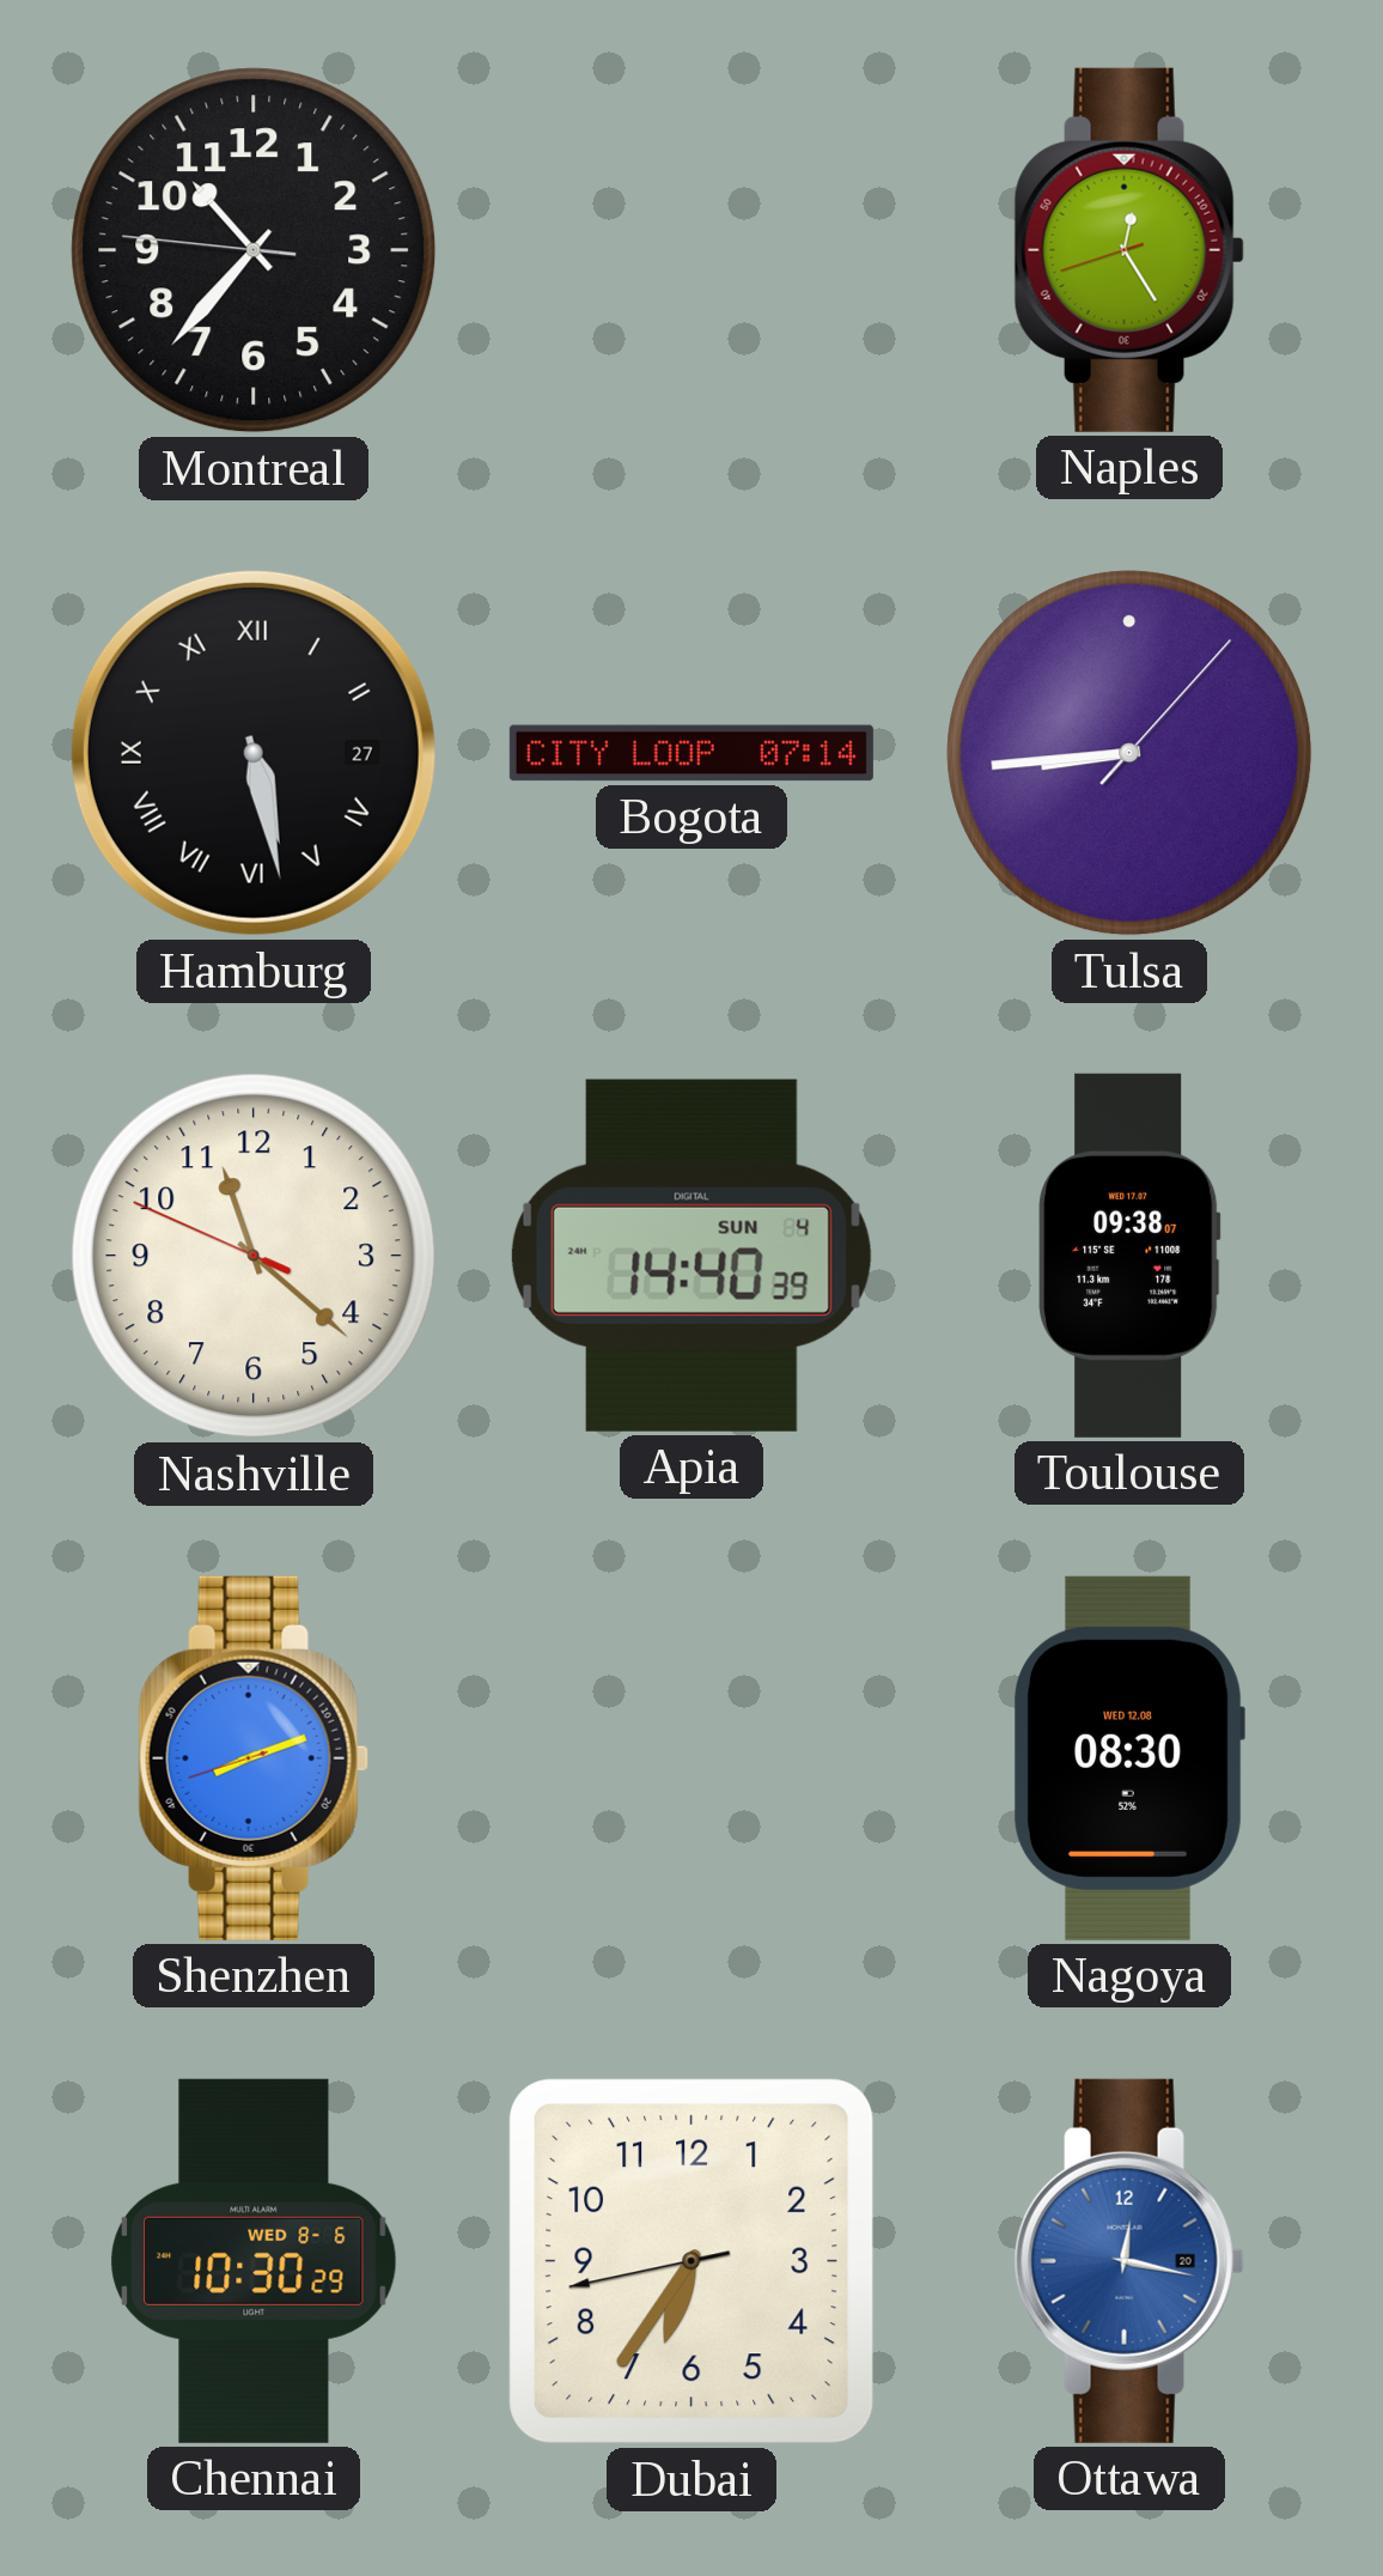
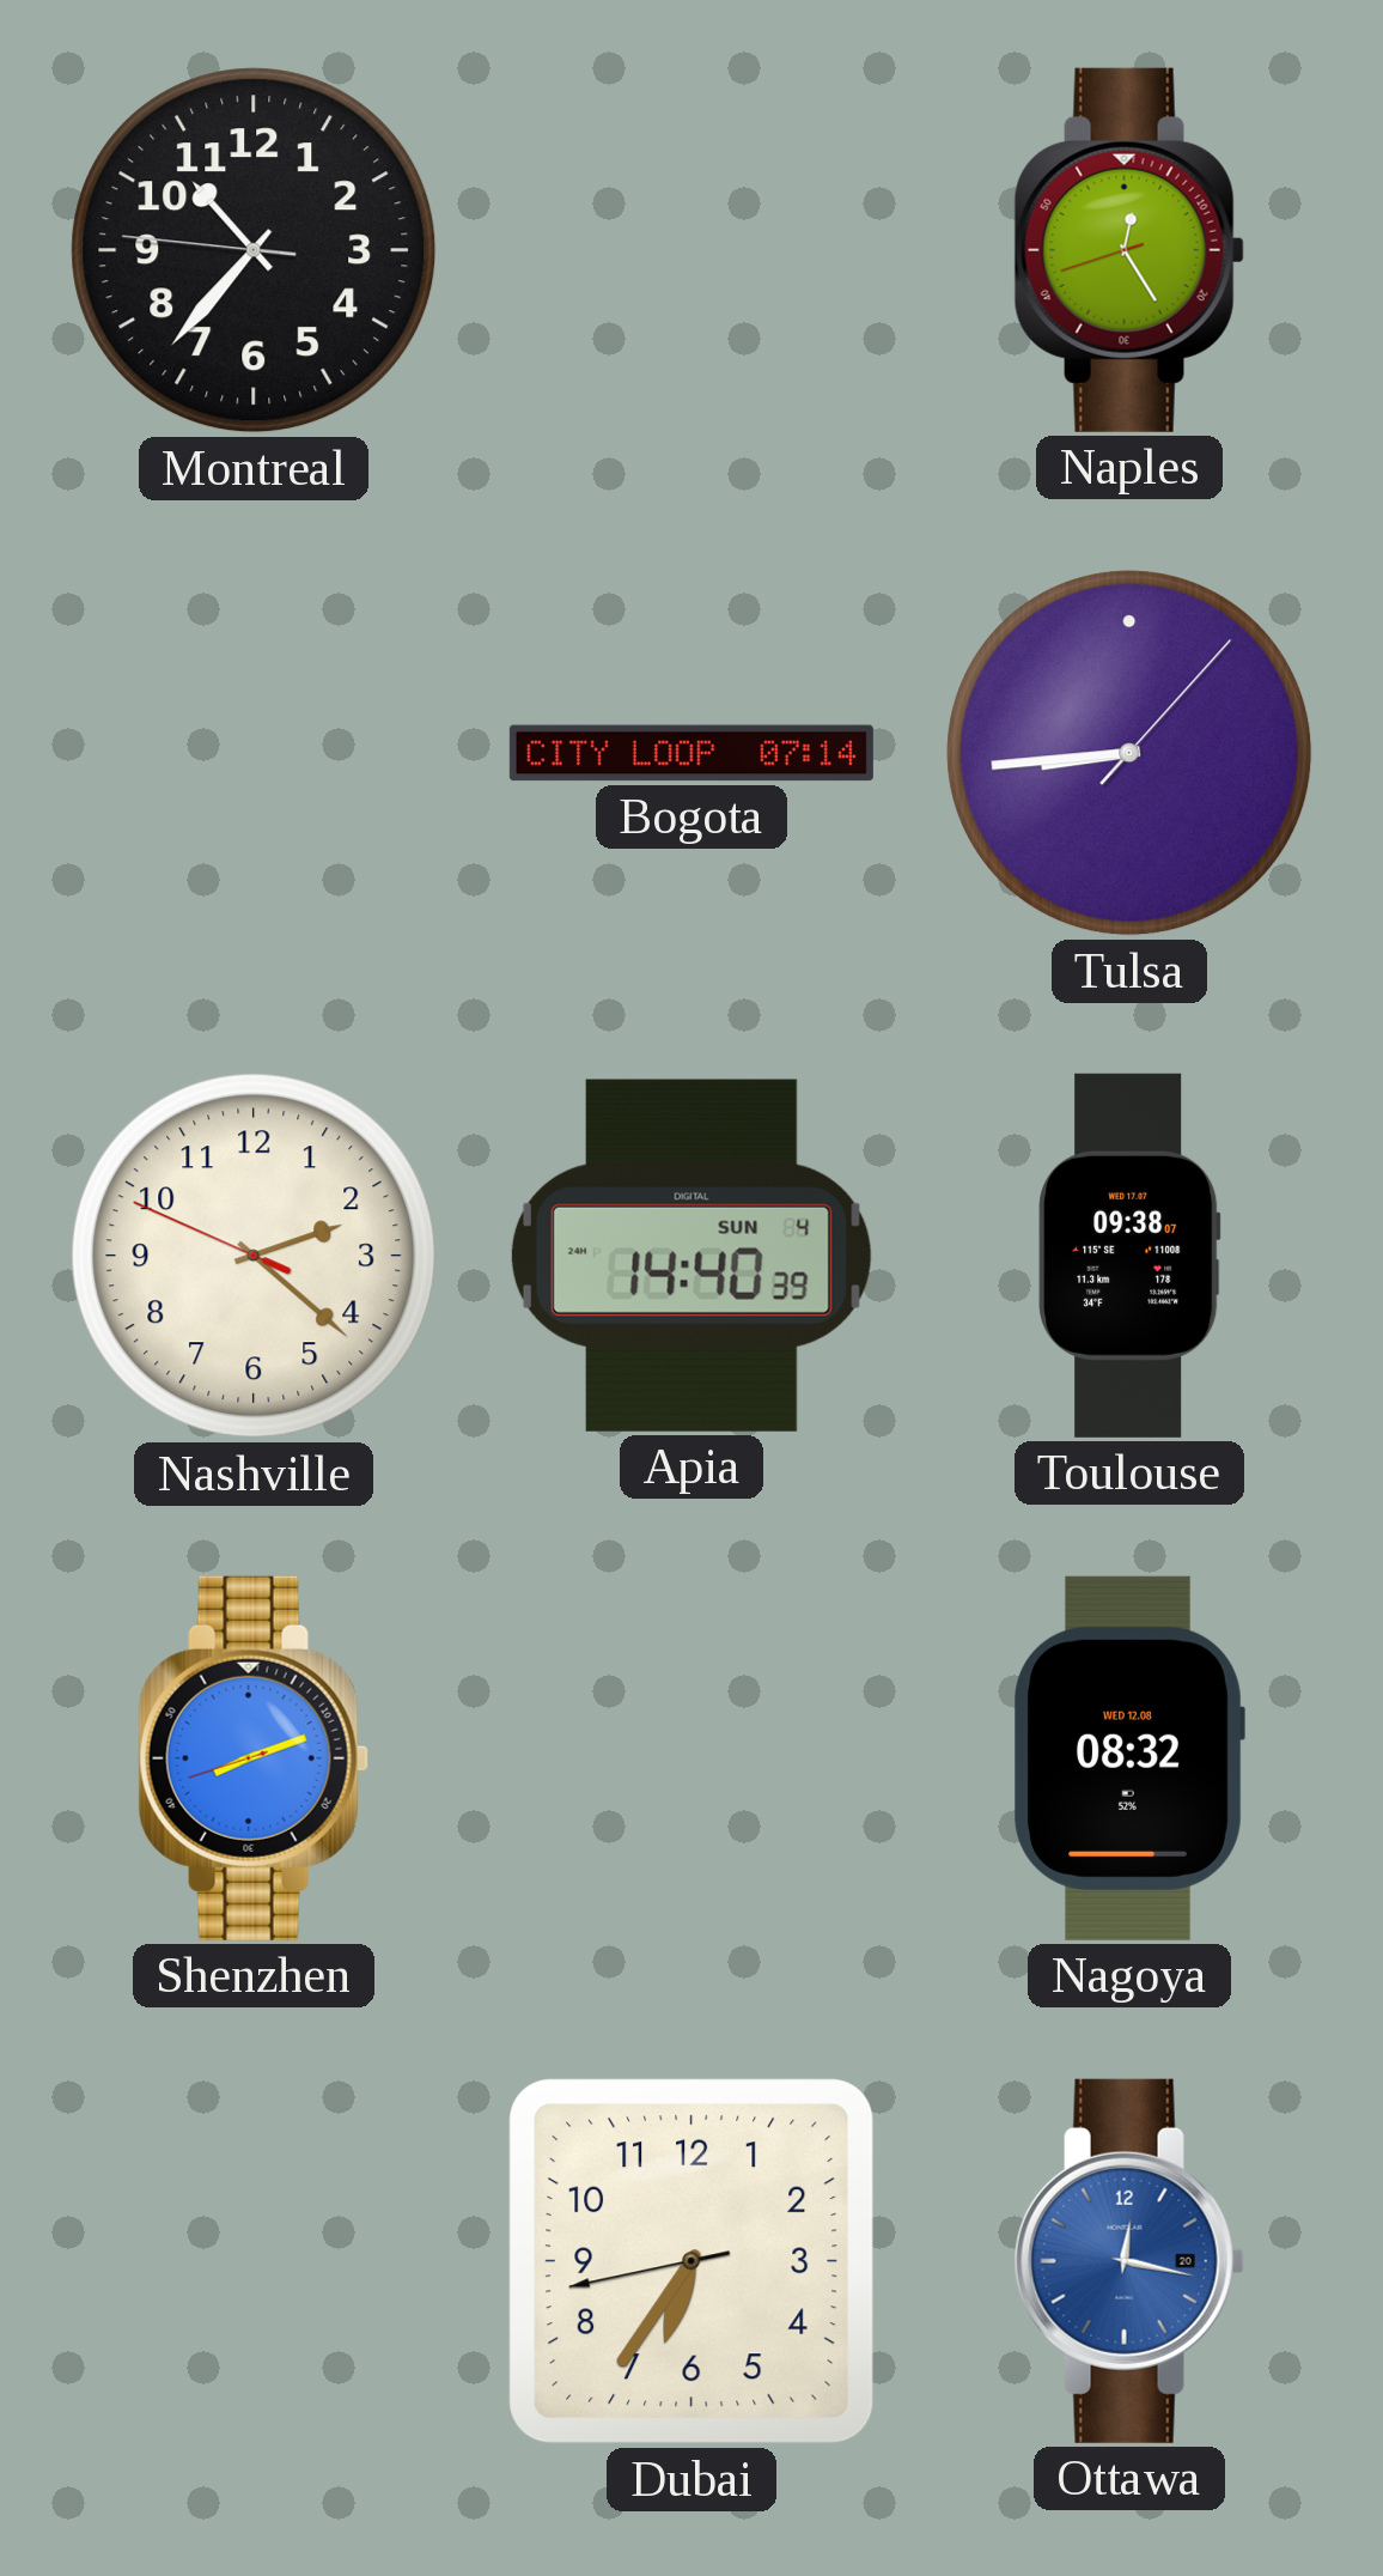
Hamburg: 5:28 -> none (254, 753)
Nashville: 11:21 -> 2:21 (254, 1256)
Nagoya: 08:30 -> 08:32 (1129, 1758)
Chennai: 10:30 -> none (255, 2261)
